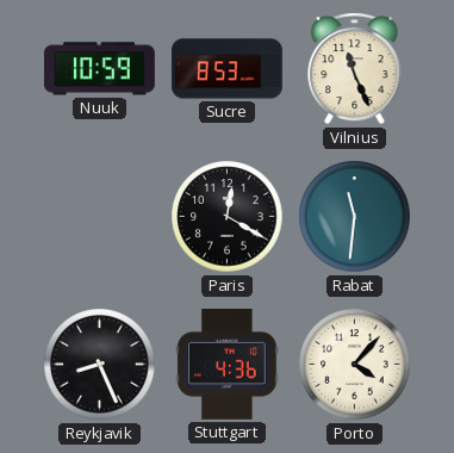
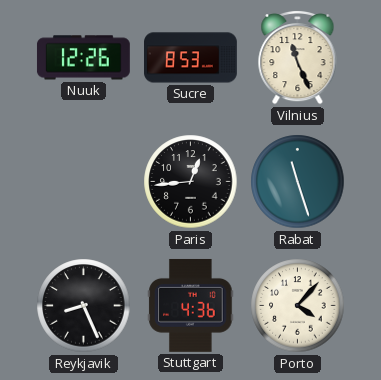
Nuuk: 10:59 -> 12:26 (83, 58)
Paris: 12:20 -> 12:44 (191, 182)
Rabat: 11:31 -> 11:27 (298, 182)
